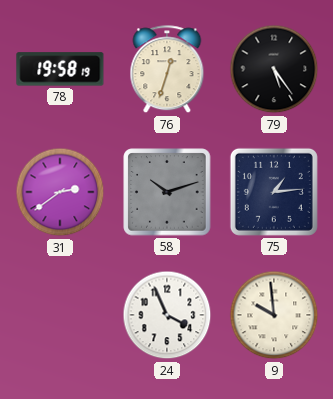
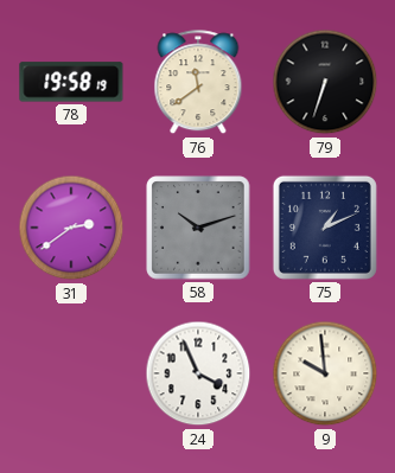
76: 12:33 -> 11:39 (198, 83)
79: 5:24 -> 6:33 (325, 82)
75: 1:14 -> 1:11 (325, 228)
